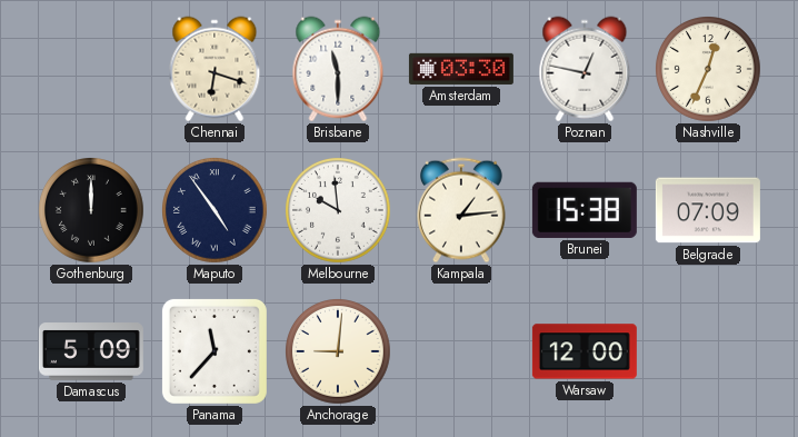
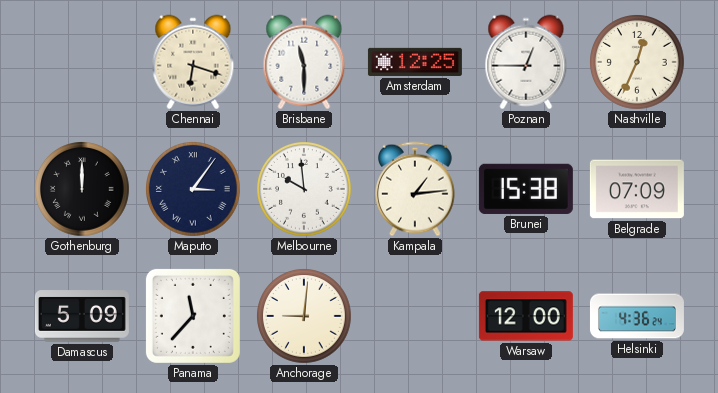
Amsterdam: 03:30 -> 12:25 (415, 62)
Poznan: 12:47 -> 12:45 (526, 62)
Maputo: 4:54 -> 3:06 (194, 190)
Helsinki: none -> 4:36 (637, 316)
